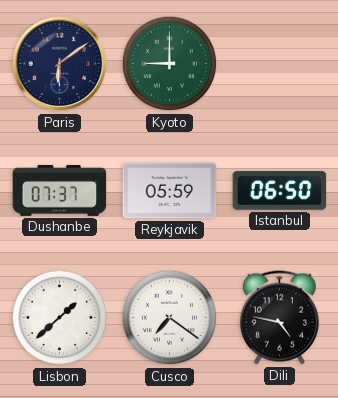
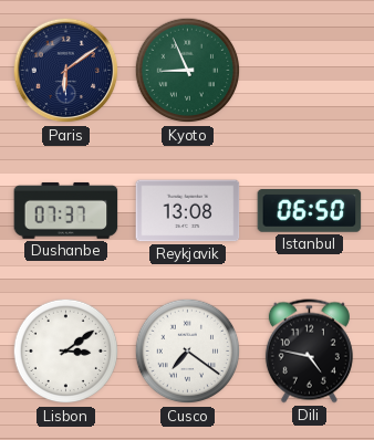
Kyoto: 9:00 -> 8:56 (188, 71)
Reykjavik: 05:59 -> 13:08 (188, 211)
Lisbon: 1:38 -> 3:09 (66, 352)
